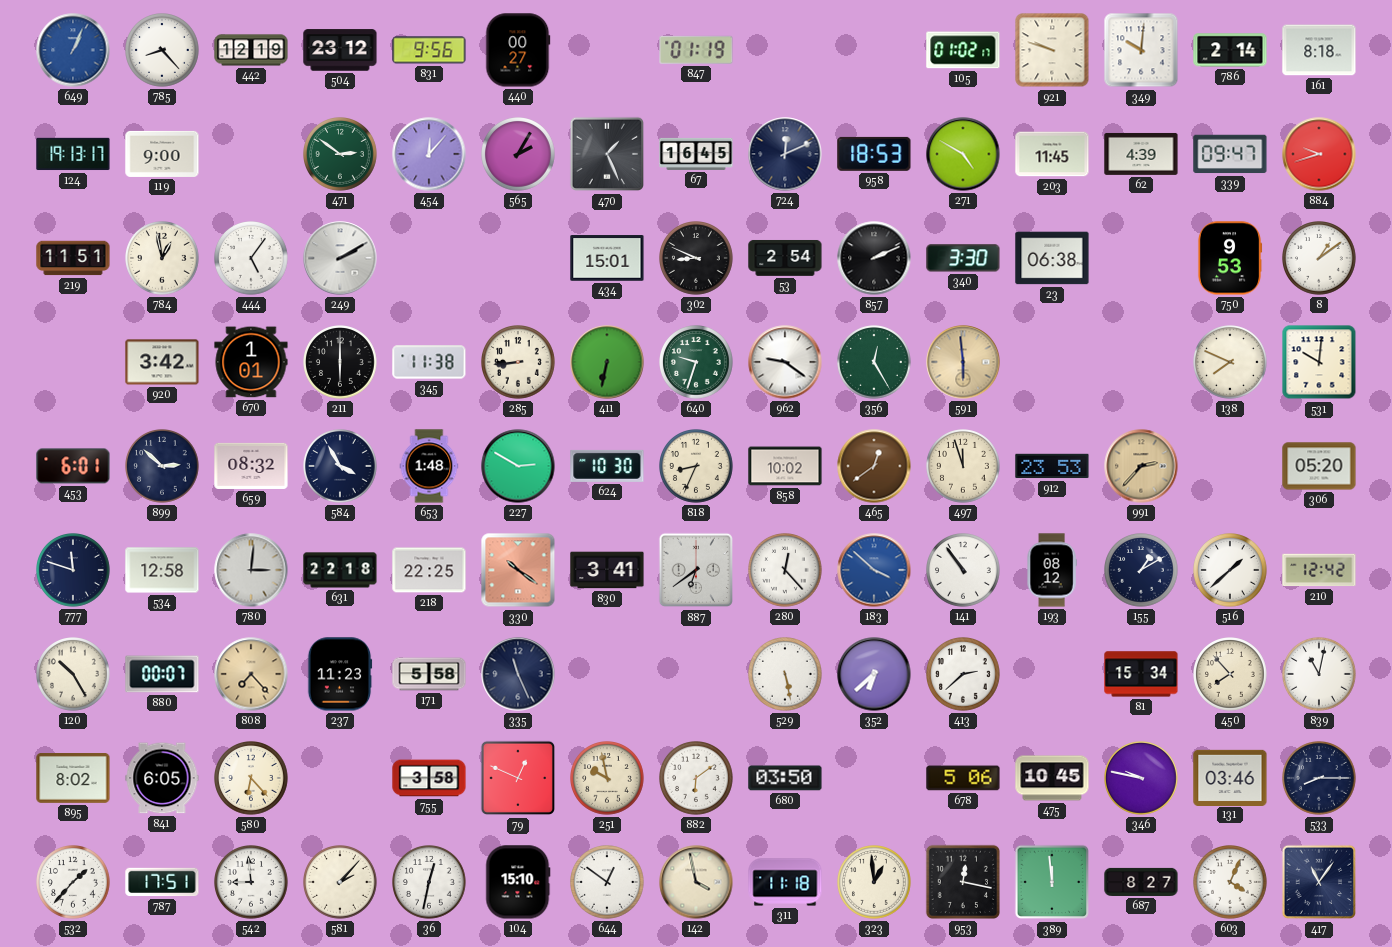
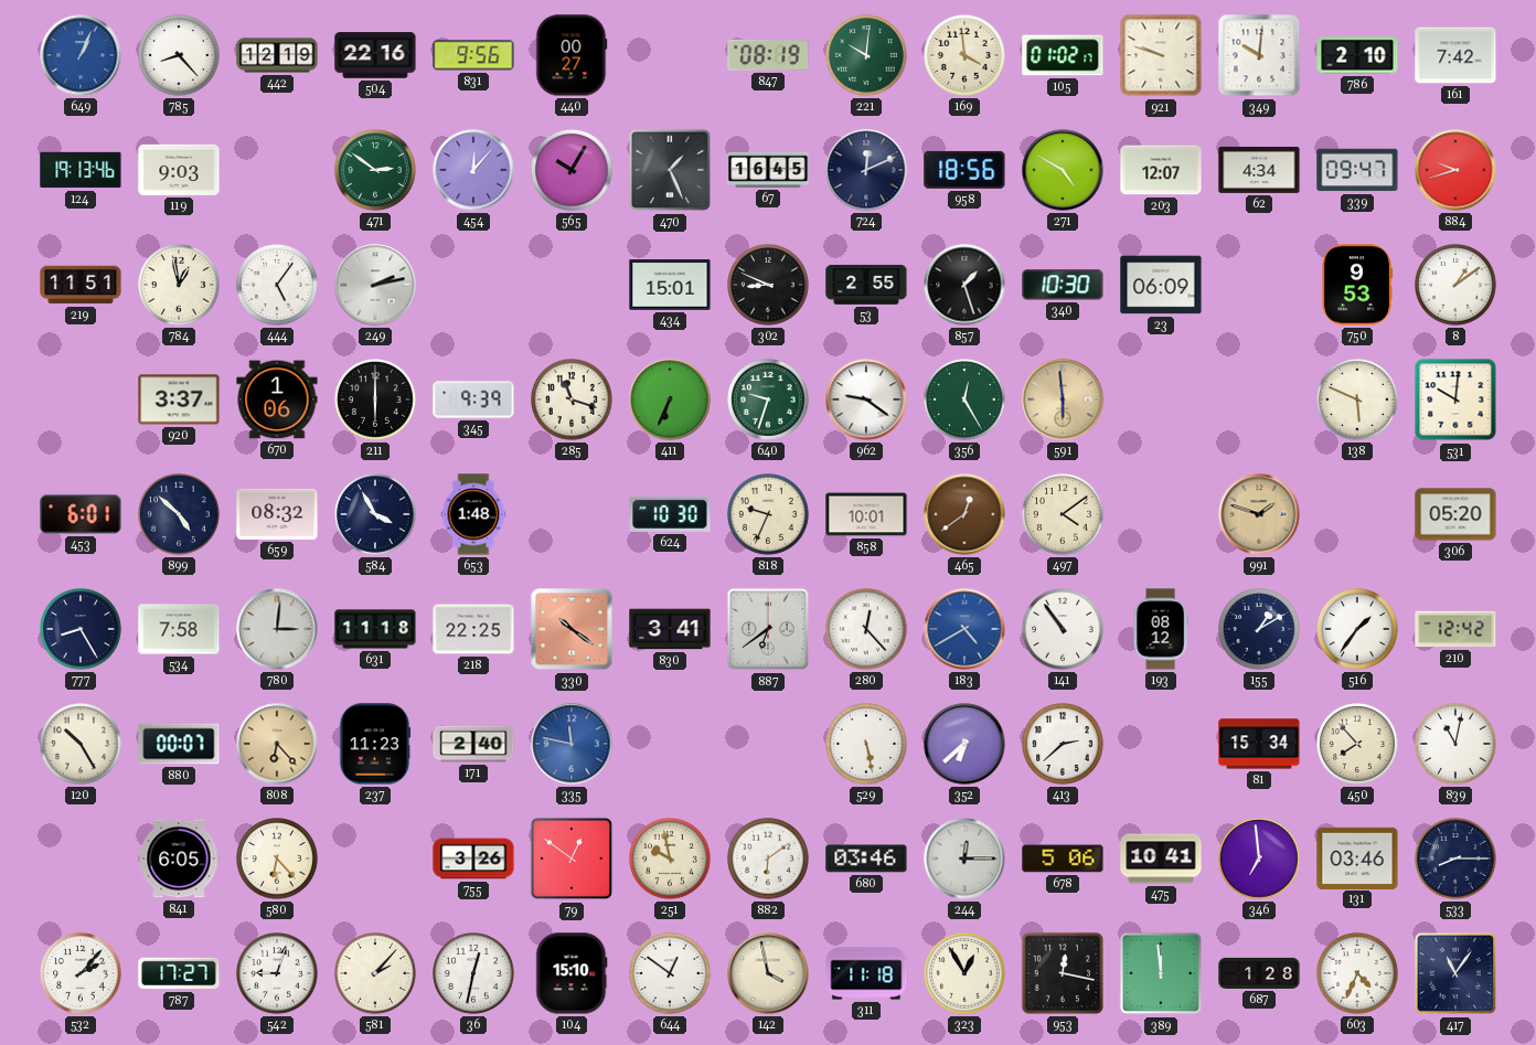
504: 23:12 -> 22:16 (375, 55)
847: 01:19 -> 08:19 (768, 55)
221: none -> 10:01 (867, 56)
169: none -> 3:59 (966, 56)
786: 2:14 -> 2:10 (1357, 55)
161: 8:18 -> 7:42 (1455, 55)
124: 19:13:17 -> 19:13:46 (81, 170)
119: 9:00 -> 9:03 (179, 170)
565: 2:05 -> 10:05 (573, 171)
958: 18:53 -> 18:56 (964, 170)
203: 11:45 -> 12:07 (1161, 170)
62: 4:39 -> 4:34 (1259, 170)
249: 2:10 -> 2:13 (375, 285)
53: 2:54 -> 2:55 (866, 285)
857: 2:11 -> 1:27 (964, 285)
340: 3:30 -> 10:30 (1063, 285)
23: 06:38 -> 06:09 (1161, 285)
920: 3:42 -> 3:37 (179, 399)
670: 1:01 -> 1:06 (277, 399)
345: 11:38 -> 9:39 (473, 399)
285: 8:44 -> 11:18 (573, 401)
411: 6:32 -> 6:34 (670, 399)
138: 7:49 -> 5:49 (1358, 401)
899: 2:52 -> 4:52 (180, 515)
227: 2:50 -> none (518, 466)
818: 8:34 -> 9:34 (769, 515)
858: 10:02 -> 10:01 (866, 514)
497: 11:57 -> 4:09 (1064, 515)
912: 23:53 -> none (1052, 466)
991: 2:37 -> 1:48 (1259, 514)
777: 11:48 -> 8:25 (82, 630)
534: 12:58 -> 7:58 (179, 629)
631: 22:18 -> 11:18 (375, 629)
183: 3:52 -> 4:40 (964, 629)
516: 1:38 -> 1:36 (1358, 630)
808: 7:23 -> 6:23 (277, 744)
171: 5:58 -> 2:40 (473, 744)
335: 11:26 -> 11:47 (572, 744)
335 dial: navy -> blue (572, 744)
895: 8:02 -> none (73, 779)
755: 3:58 -> 3:26 (473, 859)
79: 12:49 -> 12:51 (572, 859)
680: 03:50 -> 03:46 (866, 859)
244: none -> 12:15 (964, 859)
475: 10:45 -> 10:41 (1161, 859)
346: 9:47 -> 6:59 (1260, 860)
532: 1:37 -> 2:07 (82, 974)
787: 17:51 -> 17:27 (179, 973)
542: 8:59 -> 9:03 (278, 974)
323: 12:59 -> 12:55 (966, 974)
687: 8:27 -> 1:28 (1259, 973)
603: 4:04 -> 4:34 (1358, 974)
